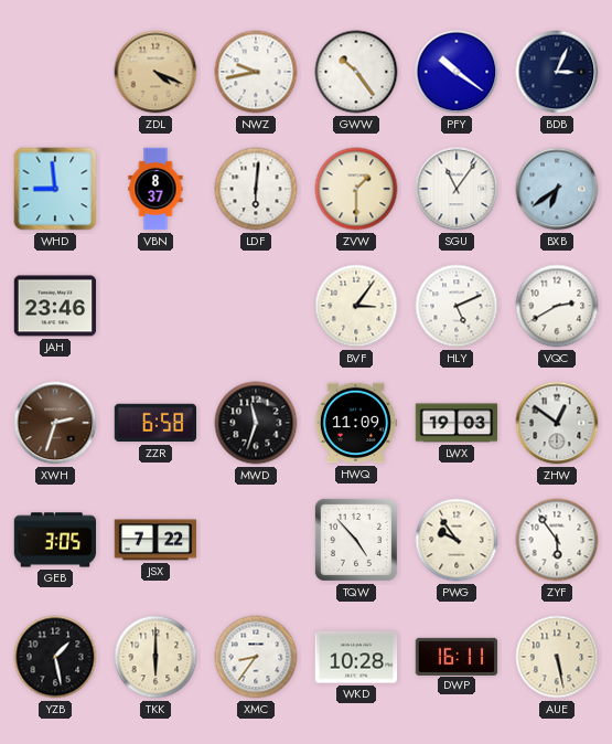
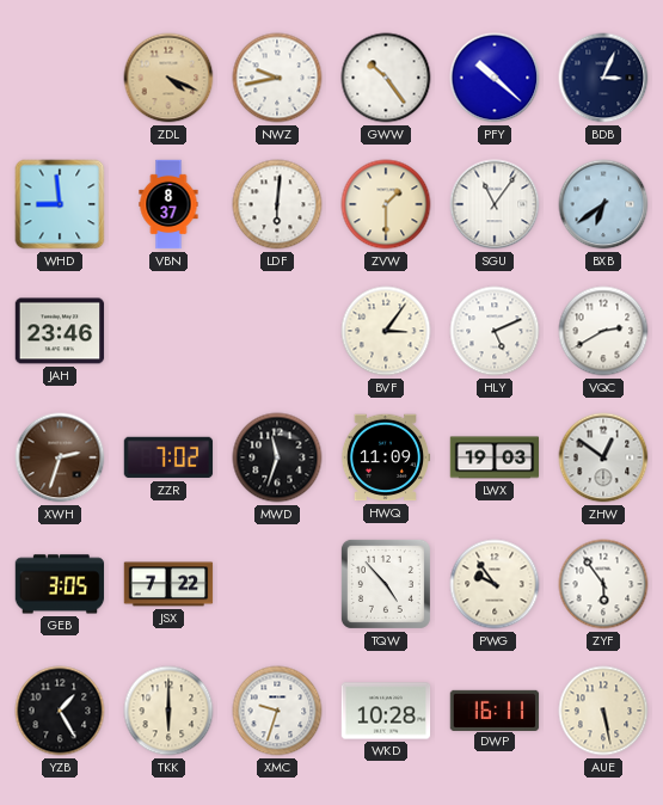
PFY: 10:21 -> 10:22 (495, 78)
ZZR: 6:58 -> 7:02 (168, 457)
YZB: 1:28 -> 1:25 (60, 711)
XMC: 8:36 -> 9:33 (277, 711)
